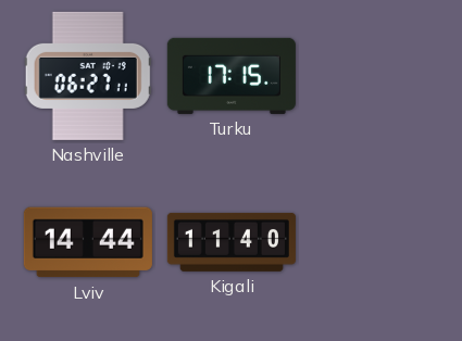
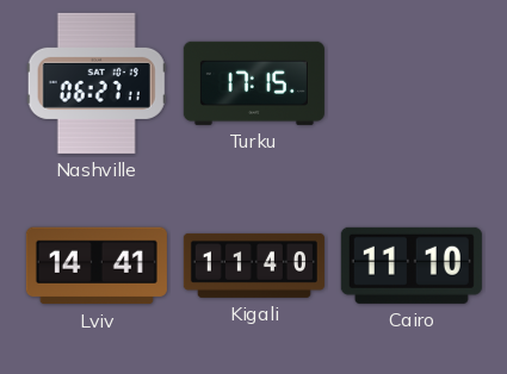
Lviv: 14:44 -> 14:41 (97, 266)
Cairo: none -> 11:10 (412, 266)
